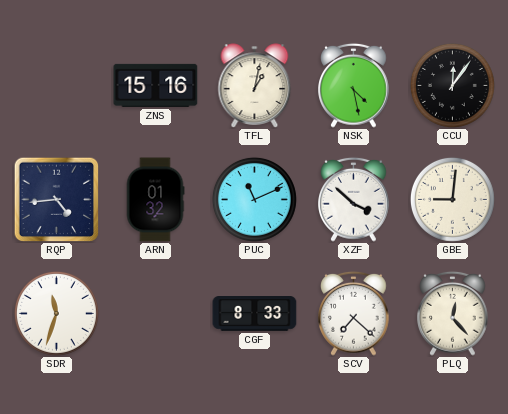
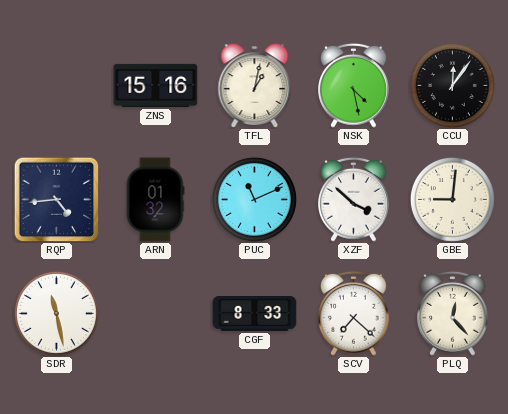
SDR: 11:33 -> 11:28 (56, 313)
